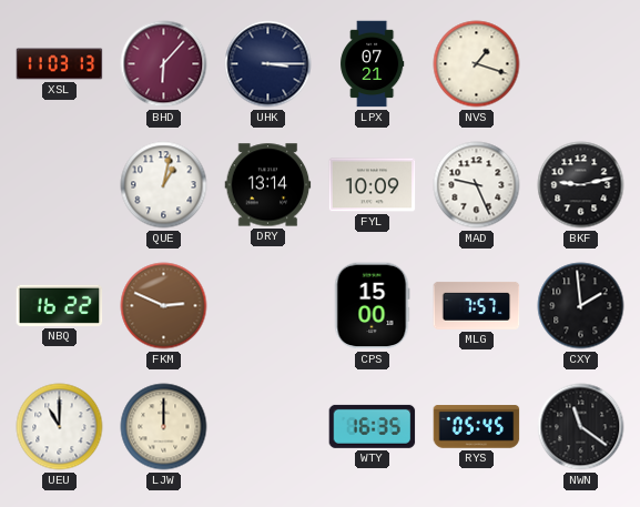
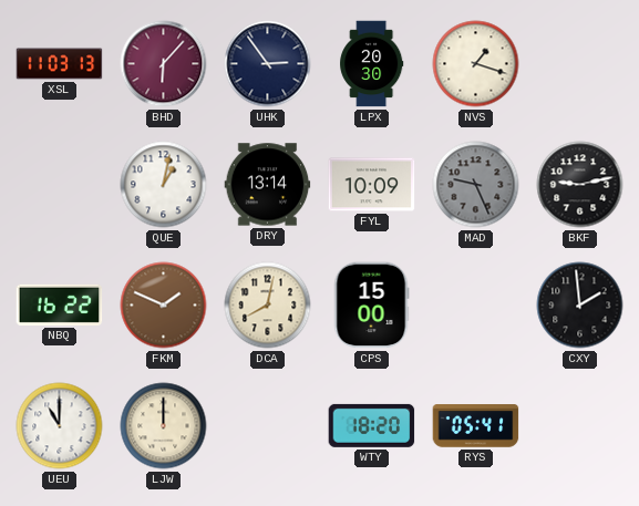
UHK: 3:15 -> 2:54 (268, 64)
LPX: 07:21 -> 20:30 (372, 64)
MAD dial: white -> grey (476, 185)
FKM: 2:49 -> 1:49 (164, 306)
DCA: none -> 8:02 (268, 306)
MLG: 7:57 -> none (477, 305)
WTY: 16:35 -> 18:20 (372, 425)
RYS: 05:45 -> 05:41 (476, 426)
NWN: 11:21 -> none (581, 427)
